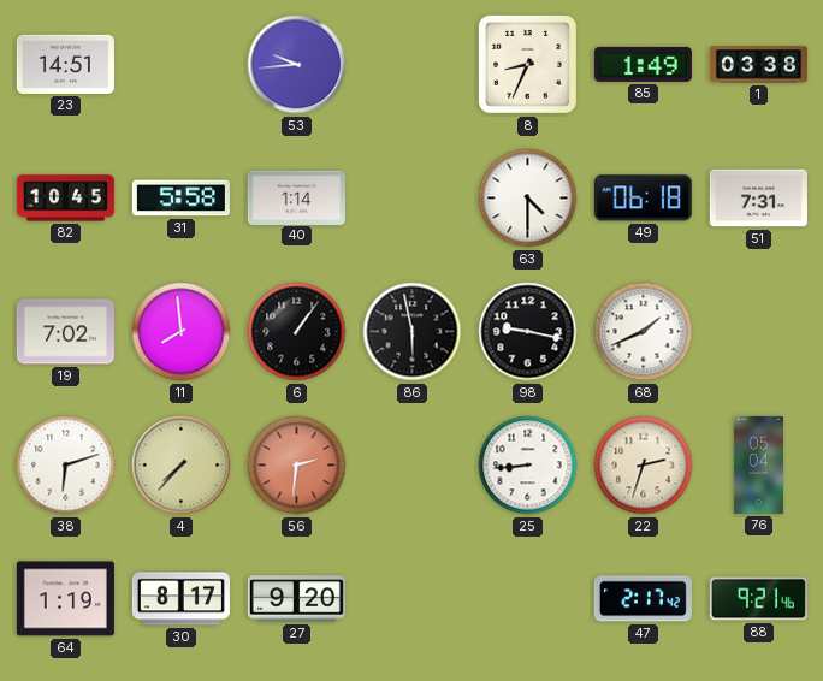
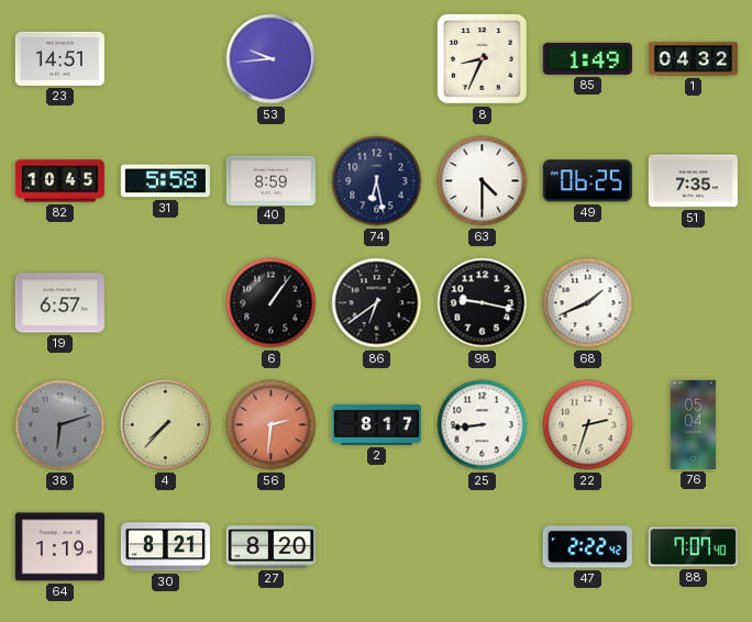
1: 03:38 -> 04:32 (693, 59)
40: 1:14 -> 8:59 (270, 180)
74: none -> 6:28 (377, 181)
49: 06:18 -> 06:25 (587, 181)
51: 7:31 -> 7:35 (693, 181)
19: 7:02 -> 6:57 (59, 303)
11: 7:59 -> none (182, 332)
86: 5:58 -> 6:39 (377, 303)
38 dial: white -> grey (60, 425)
2: none -> 8:17 (376, 424)
30: 8:17 -> 8:21 (165, 547)
27: 9:20 -> 8:20 (270, 547)
47: 2:17 -> 2:22 (587, 547)
88: 9:21 -> 7:07 (693, 547)
